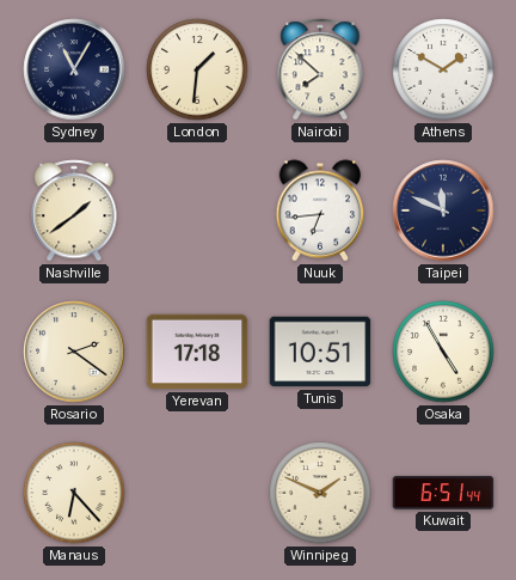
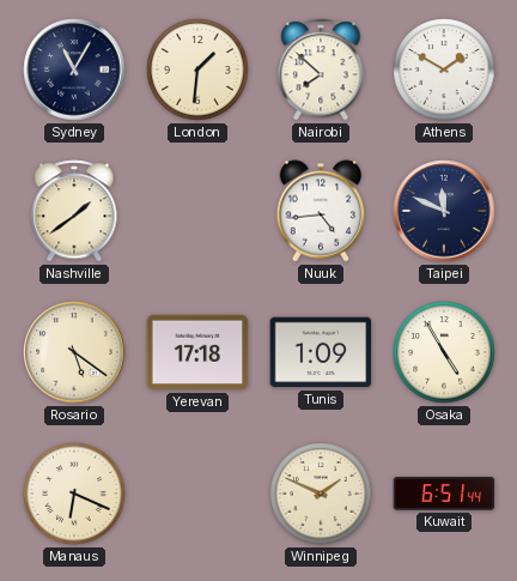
Nuuk: 6:44 -> 4:44 (321, 211)
Rosario: 2:21 -> 5:21 (74, 352)
Tunis: 10:51 -> 1:09 (321, 352)
Manaus: 6:23 -> 6:19 (74, 494)
